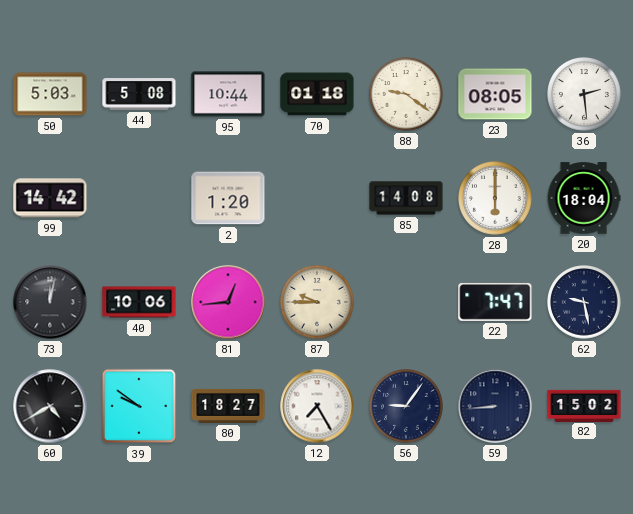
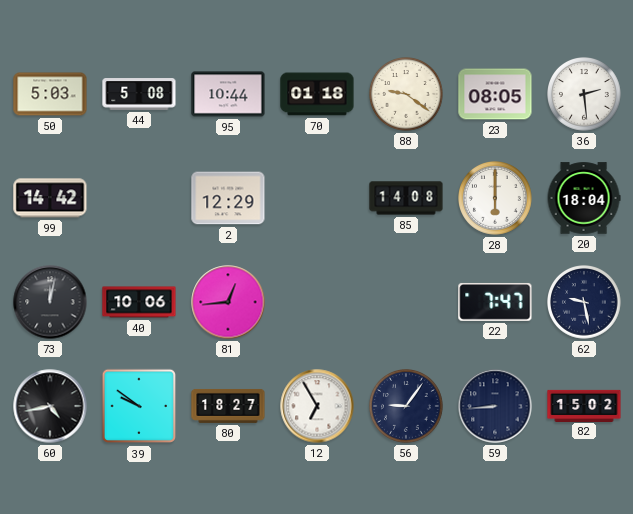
2: 1:20 -> 12:29 (228, 198)
87: 9:45 -> none (318, 303)
60: 4:40 -> 4:43 (50, 406)
12: 7:25 -> 6:55 (317, 406)
